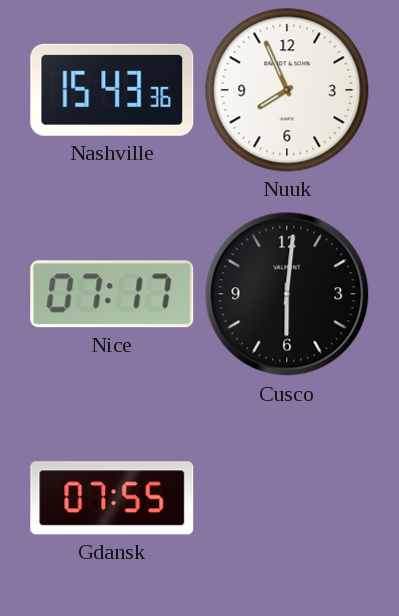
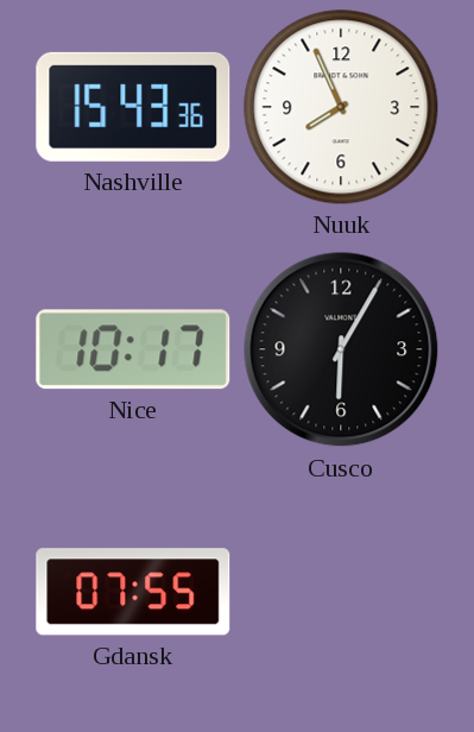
Nice: 07:17 -> 10:17 (133, 349)
Cusco: 6:01 -> 6:05 (341, 349)
